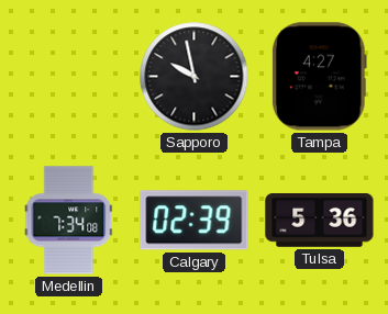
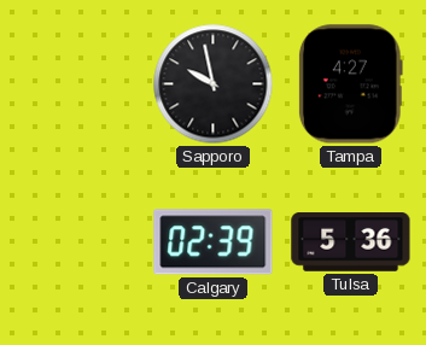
Medellin: 7:34 -> none (69, 221)
